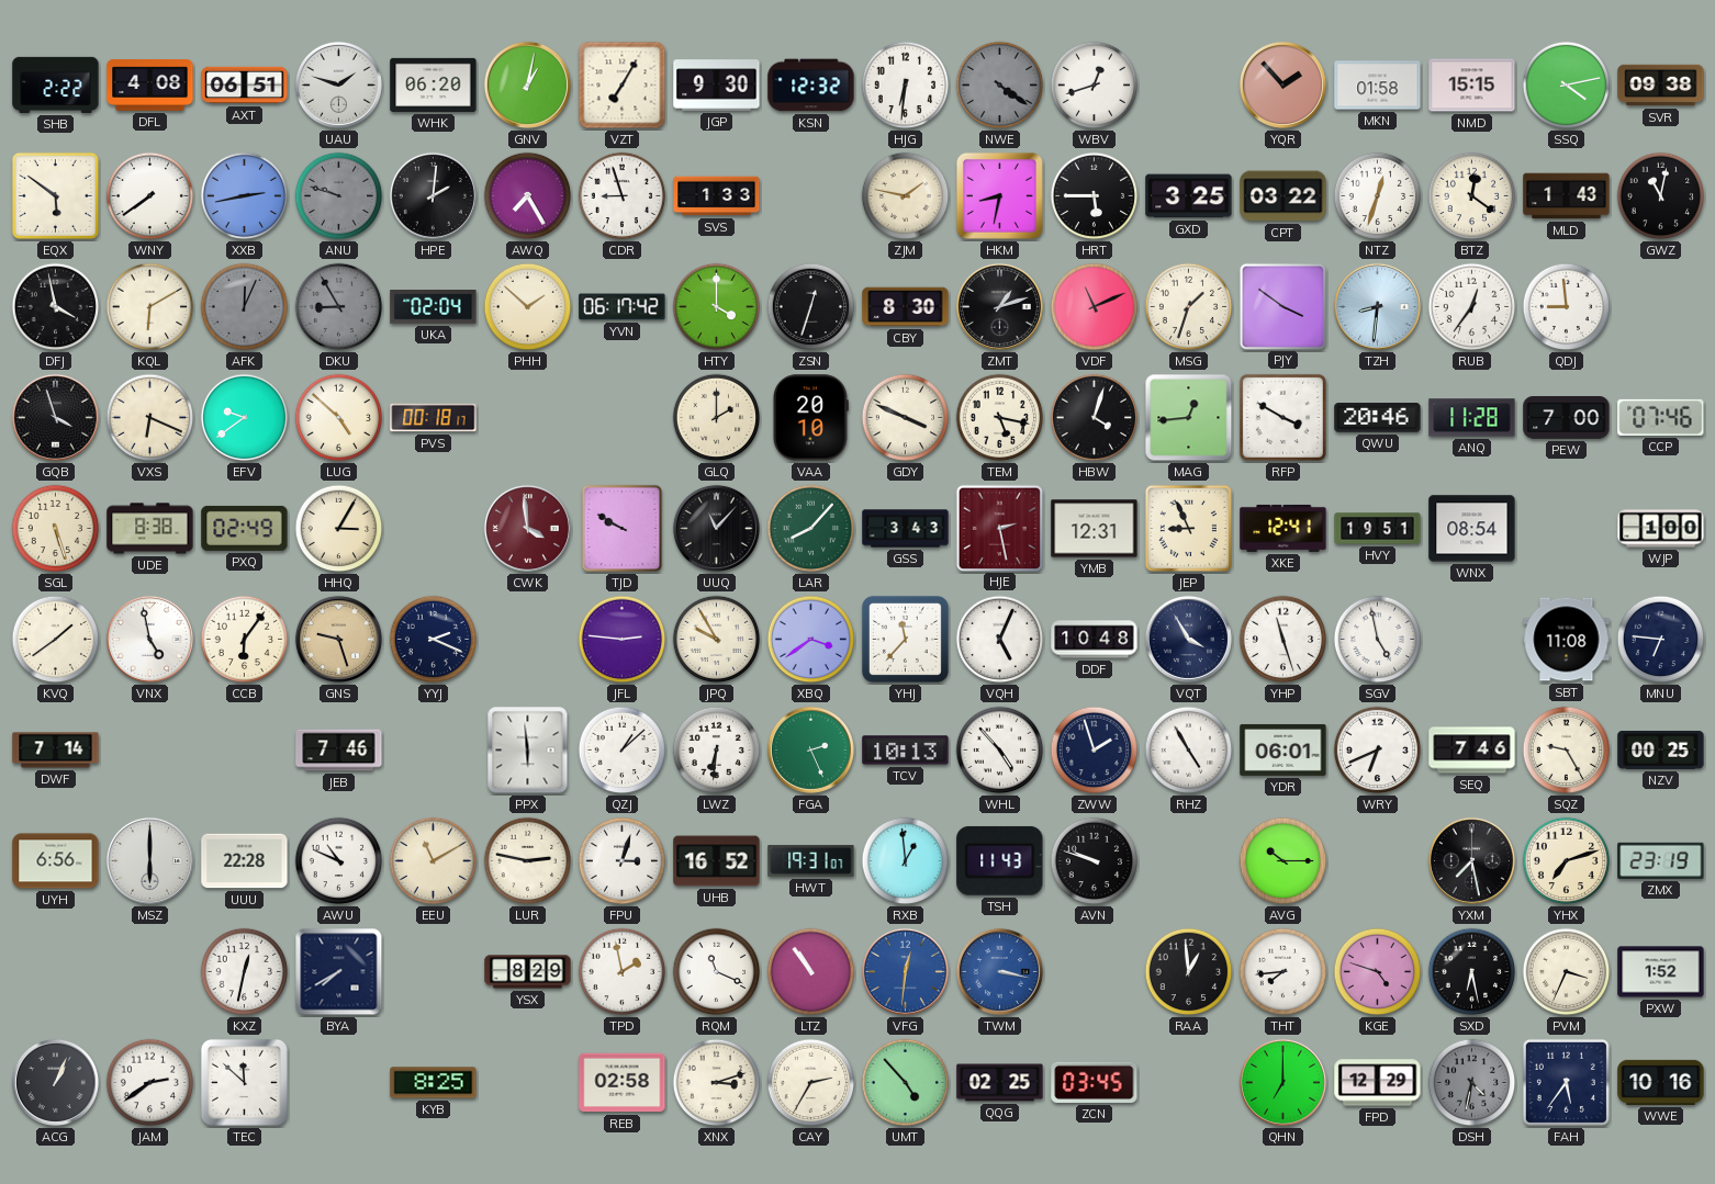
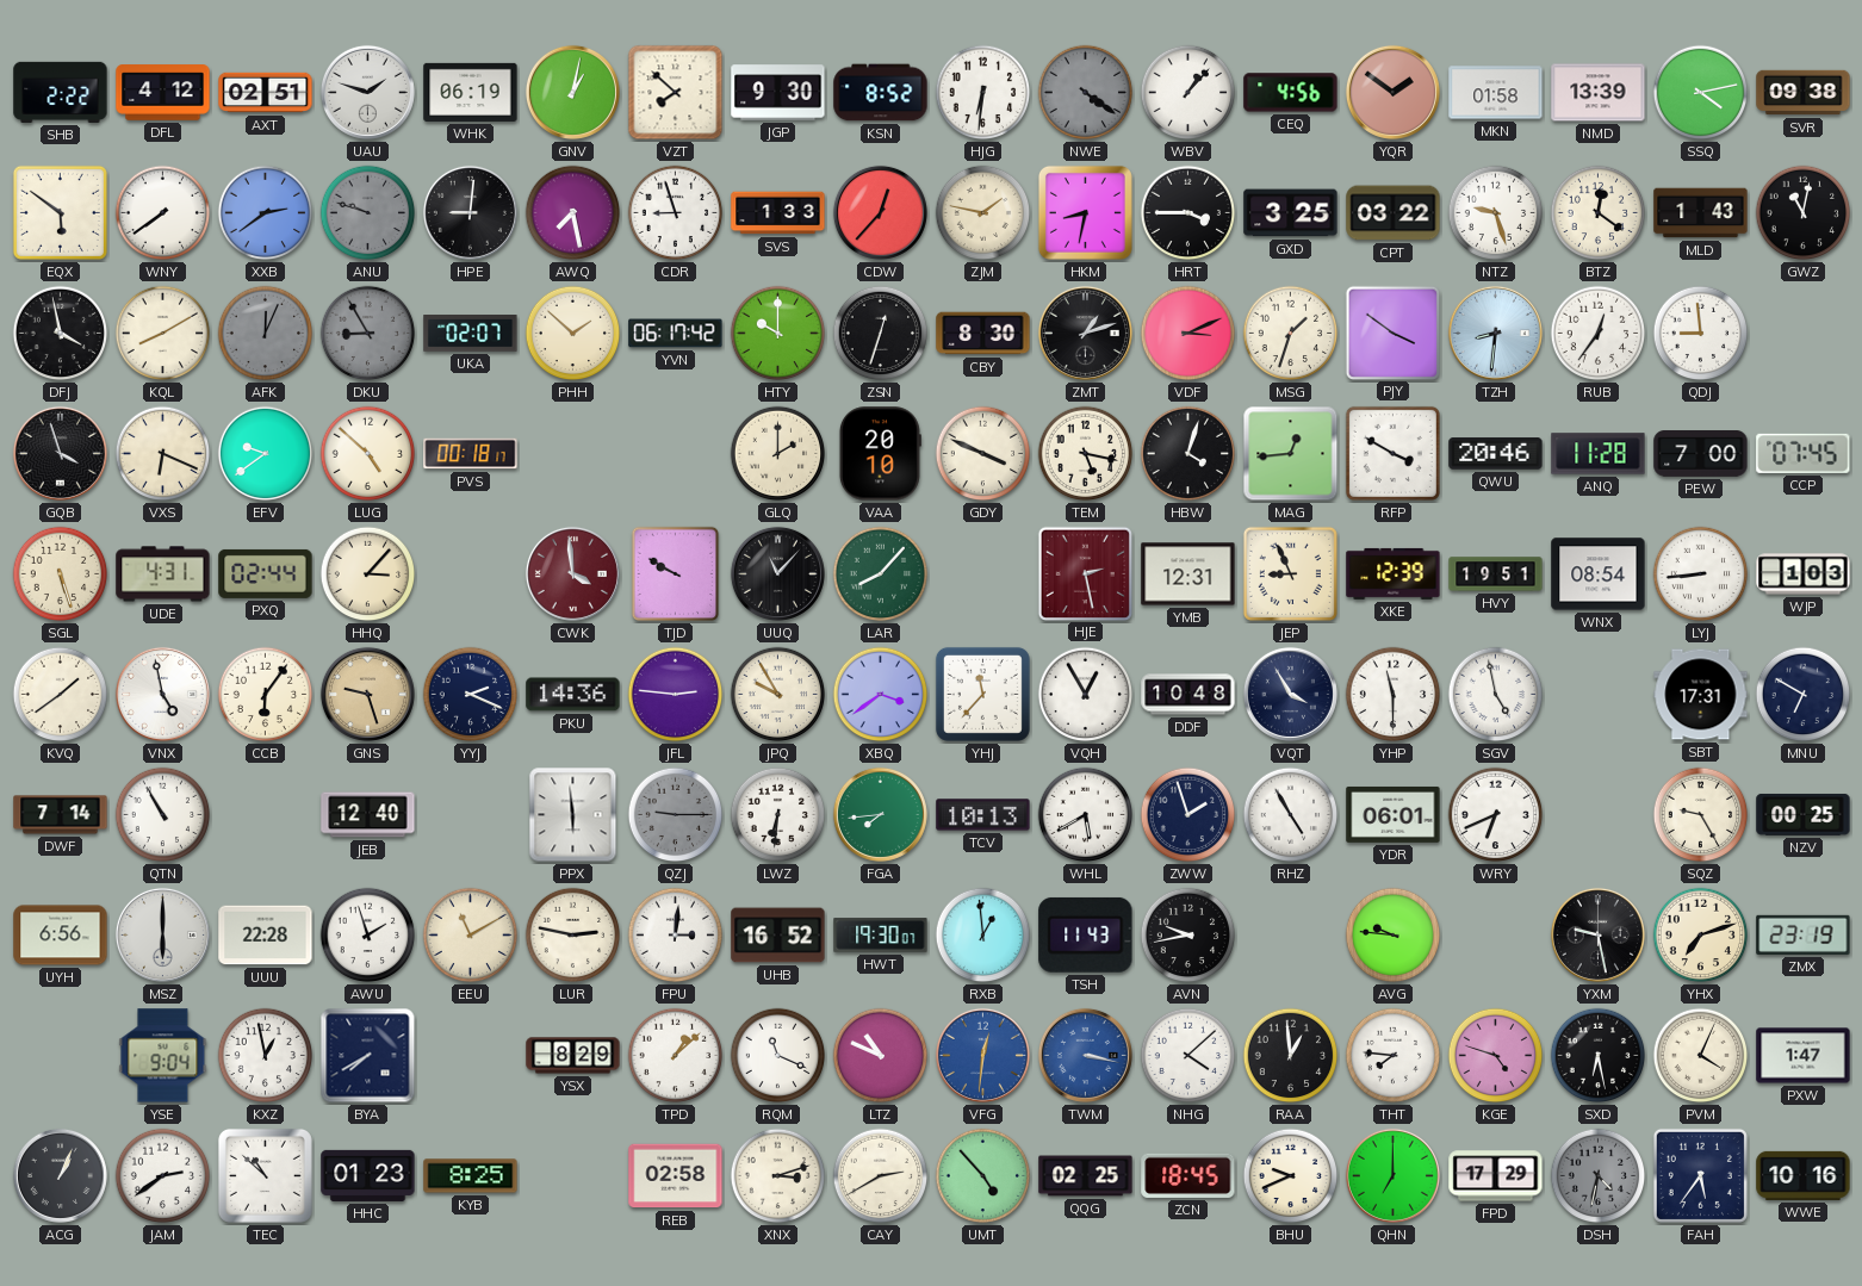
DFL: 4:08 -> 4:12 (163, 93)
AXT: 06:51 -> 02:51 (266, 93)
WHK: 06:20 -> 06:19 (471, 92)
VZT: 7:05 -> 7:52 (676, 93)
KSN: 12:32 -> 8:52 (881, 93)
WBV: 12:42 -> 1:07 (1188, 93)
CEQ: none -> 4:56 (1291, 93)
YQR: 1:53 -> 1:51 (1392, 92)
NMD: 15:15 -> 13:39 (1599, 93)
XXB: 2:43 -> 2:39 (266, 213)
HPE: 2:01 -> 9:01 (470, 212)
AWQ: 7:25 -> 7:28 (573, 213)
CDW: none -> 12:37 (880, 212)
HRT: 5:45 -> 3:45 (1188, 213)
NTZ: 12:33 -> 9:27 (1496, 213)
KQL: 6:10 -> 8:10 (163, 334)
UKA: 02:04 -> 02:07 (471, 334)
HTY: 4:00 -> 10:00 (778, 334)
VDF: 11:11 -> 3:11 (1188, 334)
CCP: 07:46 -> 07:45 (1804, 453)
UDE: 8:38 -> 4:31 (163, 574)
PXQ: 02:49 -> 02:44 (266, 573)
HHQ: 3:05 -> 3:07 (368, 574)
GSS: 3:43 -> none (906, 529)
XKE: 12:41 -> 12:39 (1394, 573)
LYJ: none -> 8:44 (1701, 574)
WJP: 1:00 -> 1:03 (1804, 574)
PKU: none -> 14:36 (573, 695)
VQH: 5:04 -> 12:55 (1086, 695)
YHP: 11:27 -> 11:30 (1394, 695)
SBT: 11:08 -> 17:31 (1701, 695)
MNU: 6:46 -> 6:50 (1804, 695)
QTN: none -> 10:55 (163, 815)
JEB: 7:46 -> 12:40 (368, 815)
QZJ: 1:08 -> 9:15 (676, 815)
QZJ dial: white -> grey (676, 815)
FGA: 2:26 -> 7:44 (880, 814)
WHL: 4:53 -> 5:40 (1086, 815)
SEQ: 7:46 -> none (1472, 751)
AWU: 10:49 -> 1:57 (368, 936)
FPU: 3:03 -> 3:01 (676, 936)
HWT: 19:31 -> 19:30 (881, 936)
AVN: 9:48 -> 9:43 (1188, 936)
AVG: 10:15 -> 9:46 (1394, 936)
YXM: 7:28 -> 9:28 (1597, 934)
YSE: none -> 9:04 (163, 1056)
KXZ: 12:32 -> 12:58 (266, 1056)
TPD: 1:58 -> 1:08 (676, 1056)
LTZ: 10:54 -> 10:49 (881, 1056)
NHG: none -> 4:08 (1188, 1056)
THT: 7:44 -> 7:46 (1394, 1056)
PVM: 3:34 -> 4:04 (1701, 1056)
PXW: 1:52 -> 1:47 (1804, 1056)
TEC: 11:52 -> 10:52 (265, 1175)
HHC: none -> 01:23 (368, 1175)
CAY: 2:35 -> 2:40 (881, 1176)
ZCN: 03:45 -> 18:45 (1188, 1175)
BHU: none -> 9:41 (1291, 1176)
FPD: 12:29 -> 17:29 (1496, 1176)
